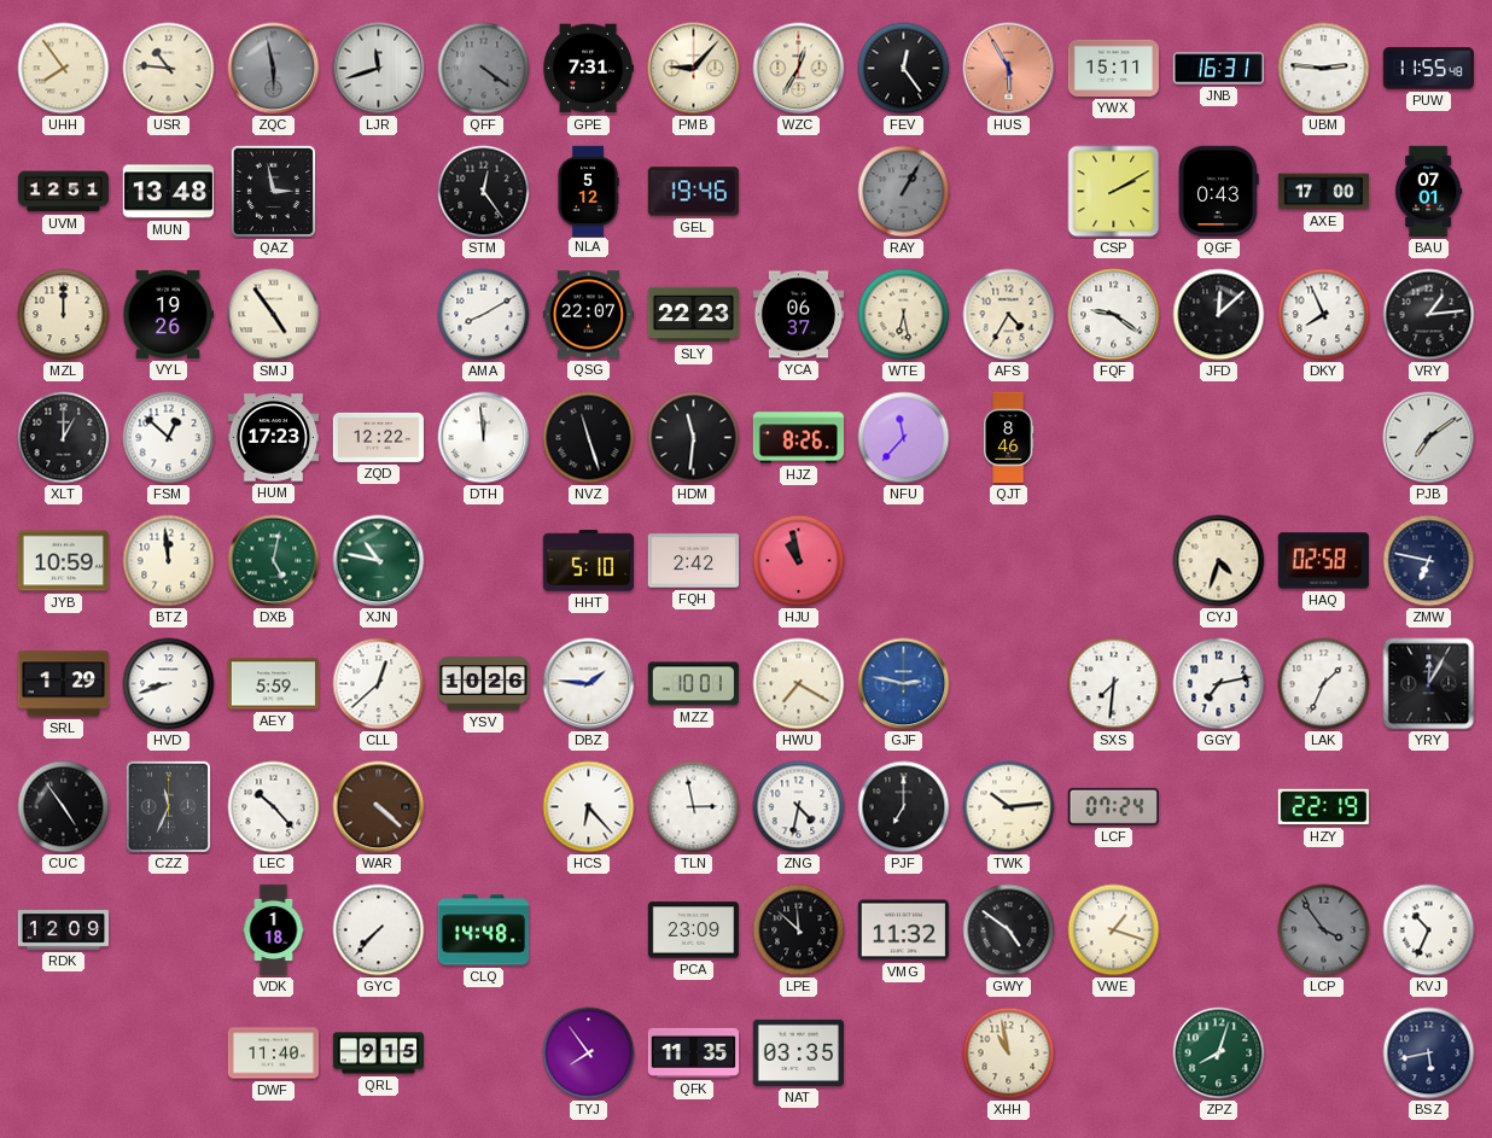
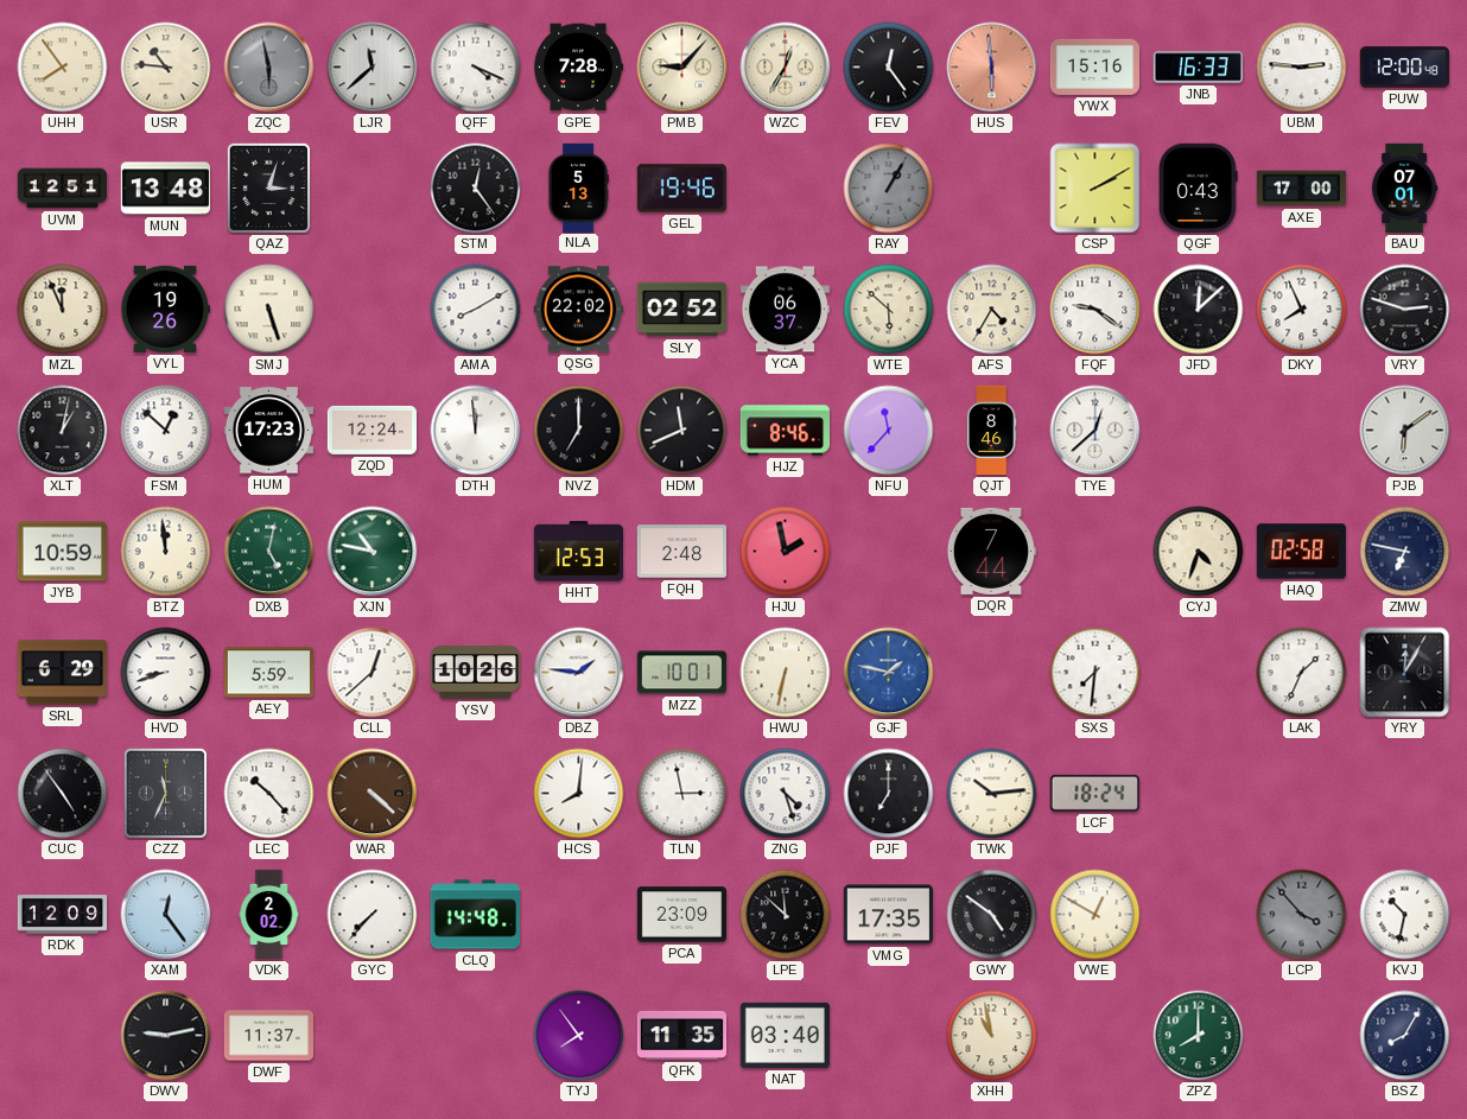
LJR: 11:42 -> 11:38 (373, 68)
QFF: 4:21 -> 4:19 (476, 68)
QFF dial: grey -> white (476, 68)
GPE: 7:31 -> 7:28 (578, 68)
HUS: 5:55 -> 5:59 (992, 68)
YWX: 15:11 -> 15:16 (1094, 66)
JNB: 16:31 -> 16:33 (1198, 68)
PUW: 11:55 -> 12:00 (1404, 68)
QAZ: 2:58 -> 3:03 (268, 189)
NLA: 5:12 -> 5:13 (578, 187)
MZL: 12:00 -> 11:56 (63, 310)
SMJ: 4:54 -> 5:27 (269, 310)
QSG: 22:07 -> 22:02 (578, 310)
SLY: 22:23 -> 02:52 (681, 310)
WTE: 6:28 -> 5:52 (889, 310)
VRY: 1:14 -> 2:48 (1405, 310)
XLT: 1:00 -> 1:02 (63, 431)
ZQD: 12:22 -> 12:24 (371, 430)
NVZ: 11:27 -> 7:00 (579, 431)
HDM: 11:31 -> 11:41 (682, 431)
HJZ: 8:26 -> 8:46 (785, 431)
TYE: none -> 12:38 (1096, 431)
PJB: 7:09 -> 6:09 (1405, 431)
HHT: 5:10 -> 12:53 (578, 552)
FQH: 2:42 -> 2:48 (681, 552)
HJU: 10:58 -> 1:58 (786, 552)
DQR: none -> 7:44 (990, 551)
SRL: 1:29 -> 6:29 (62, 673)
HWU: 7:20 -> 6:32 (786, 673)
GJF: 2:47 -> 1:47 (889, 673)
GGY: 7:13 -> none (1219, 684)
HCS: 6:23 -> 8:01 (579, 794)
ZNG: 4:32 -> 4:27 (786, 794)
LCF: 07:24 -> 18:24 (1094, 793)
HZY: 22:19 -> none (1323, 807)
XAM: none -> 12:24 (166, 915)
VDK: 1:18 -> 2:02 (269, 915)
VMG: 11:32 -> 17:35 (888, 915)
VWE: 1:18 -> 12:50 (1096, 915)
LCP: 3:54 -> 3:53 (1302, 915)
KVJ: 10:34 -> 10:32 (1405, 915)
DWV: none -> 9:13 (166, 1036)
DWF: 11:40 -> 11:37 (268, 1036)
QRL: 9:15 -> none (379, 1054)
NAT: 03:35 -> 03:40 (785, 1035)
ZPZ: 8:03 -> 8:00 (1199, 1036)
BSZ: 5:43 -> 8:05 (1405, 1036)
